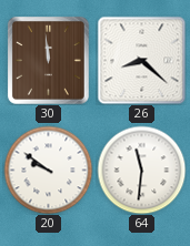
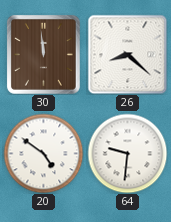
20: 9:51 -> 4:51 (43, 153)
64: 11:31 -> 9:31 (127, 153)
